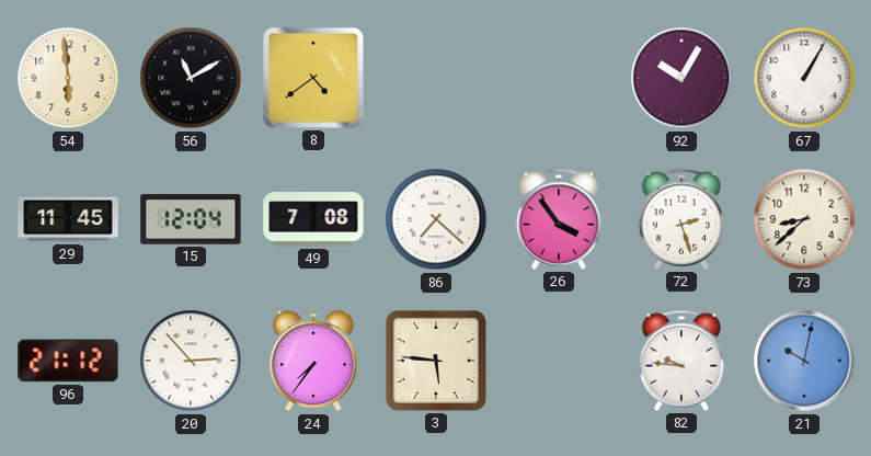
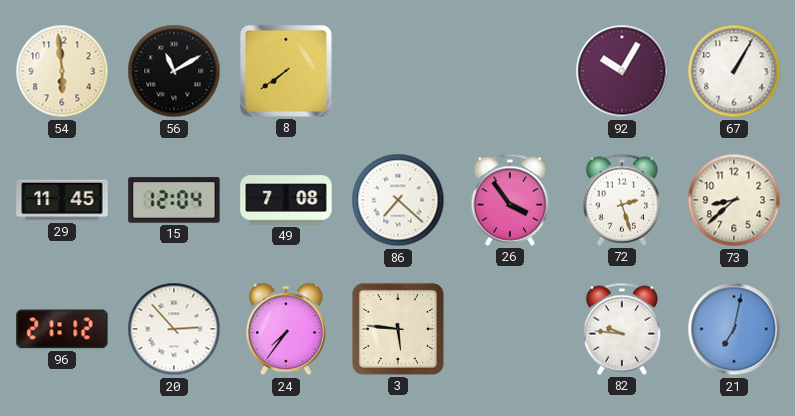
8: 4:39 -> 7:39 (286, 71)
21: 10:02 -> 7:02 (734, 329)
